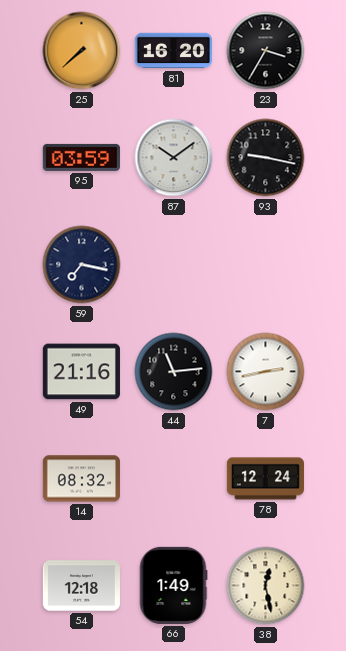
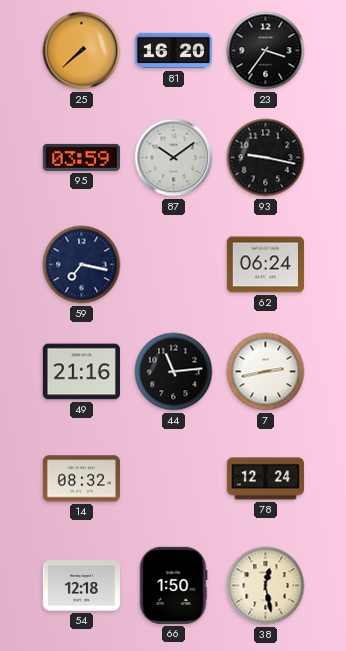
23: 3:35 -> 3:36 (266, 51)
62: none -> 06:24 (265, 265)
66: 1:49 -> 1:50 (173, 585)
